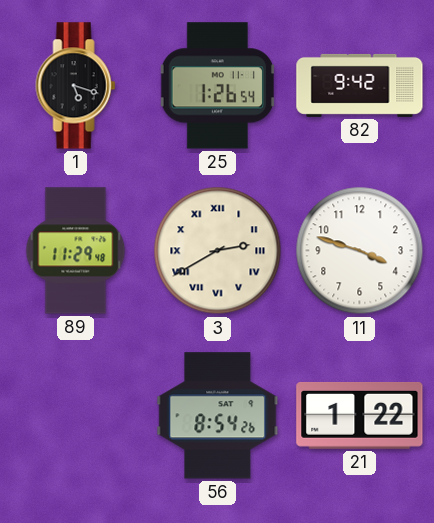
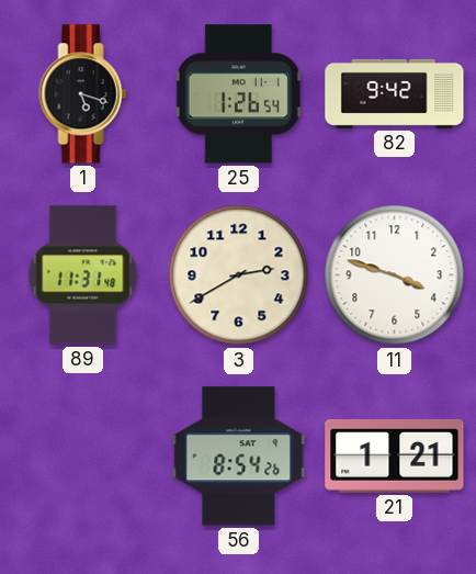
89: 11:29 -> 11:31 (83, 275)
3 numerals: Roman -> Arabic (239, 275)
21: 1:22 -> 1:21 (395, 455)
